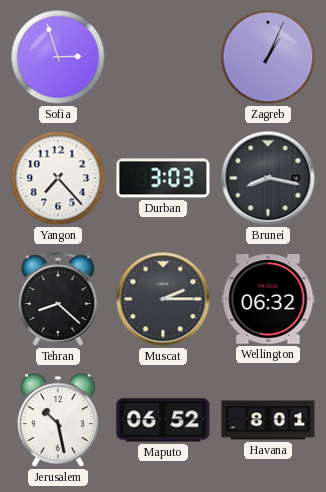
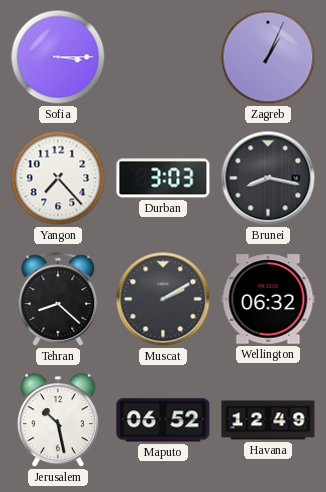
Sofia: 2:57 -> 3:15 (58, 57)
Muscat: 2:15 -> 2:10 (163, 299)
Havana: 8:01 -> 12:49 (268, 420)
